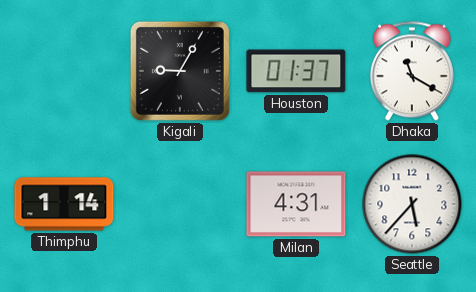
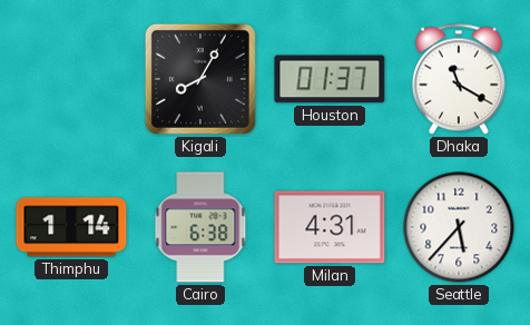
Kigali: 9:05 -> 8:05 (200, 79)
Cairo: none -> 6:38 (200, 227)
